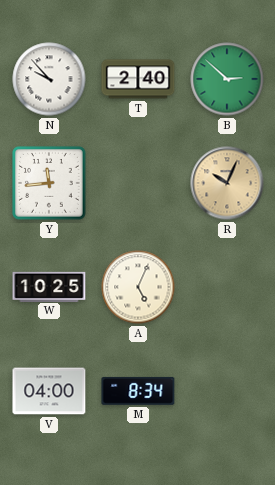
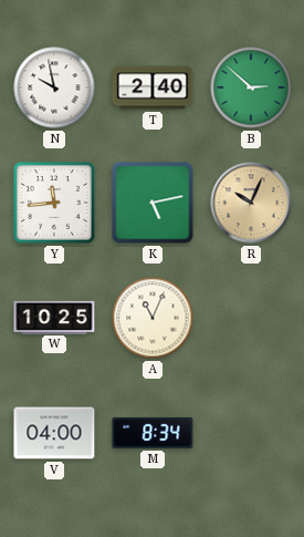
N: 9:53 -> 9:58 (54, 87)
K: none -> 5:13 (153, 203)
A: 5:04 -> 11:04 (153, 318)
